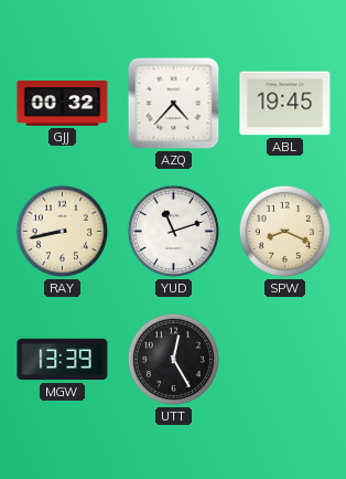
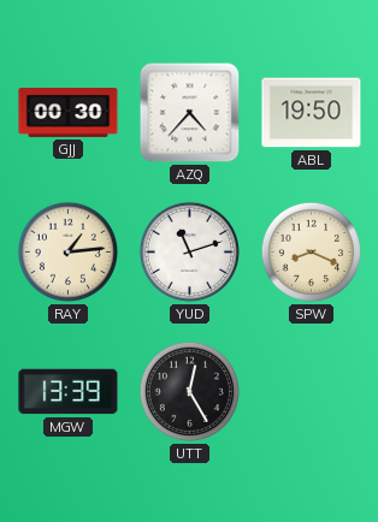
GJJ: 00:32 -> 00:30 (69, 113)
ABL: 19:45 -> 19:50 (312, 113)
RAY: 8:43 -> 1:14 (67, 251)
